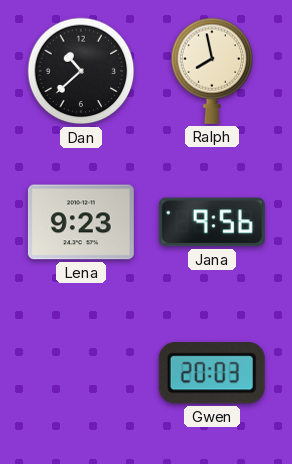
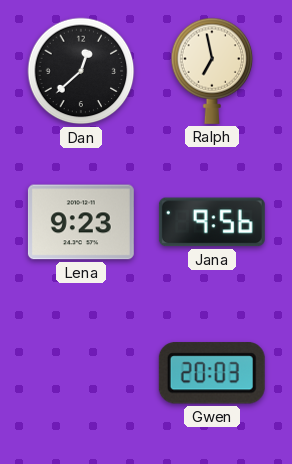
Dan: 10:38 -> 12:38 (81, 71)
Ralph: 7:58 -> 6:58 (212, 71)
